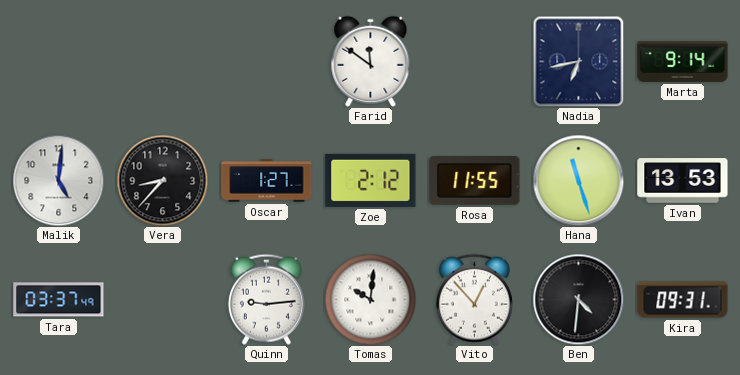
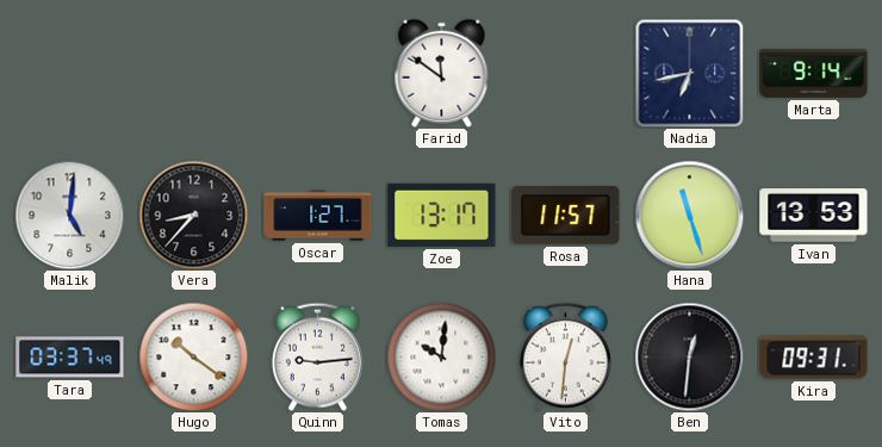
Zoe: 2:12 -> 13:17 (442, 215)
Rosa: 11:55 -> 11:57 (566, 215)
Hugo: none -> 10:21 (193, 356)
Vito: 12:53 -> 12:31 (565, 356)
Ben: 4:31 -> 12:31 (689, 356)
